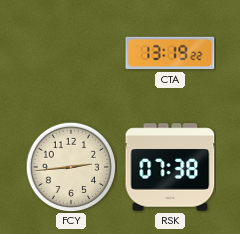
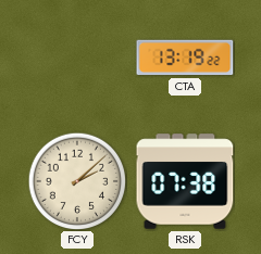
FCY: 2:44 -> 2:08 (77, 181)
